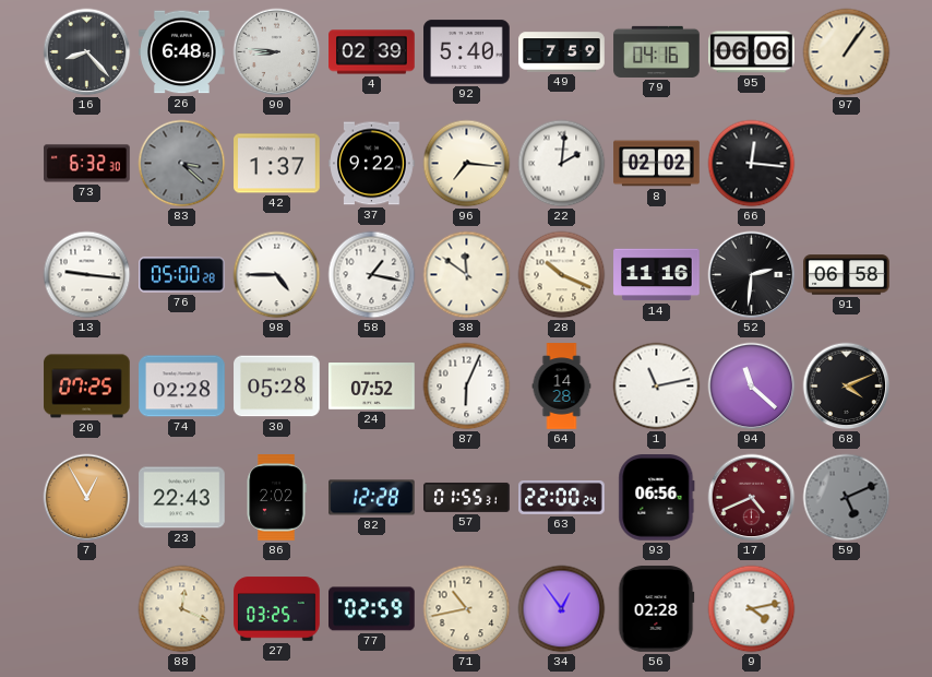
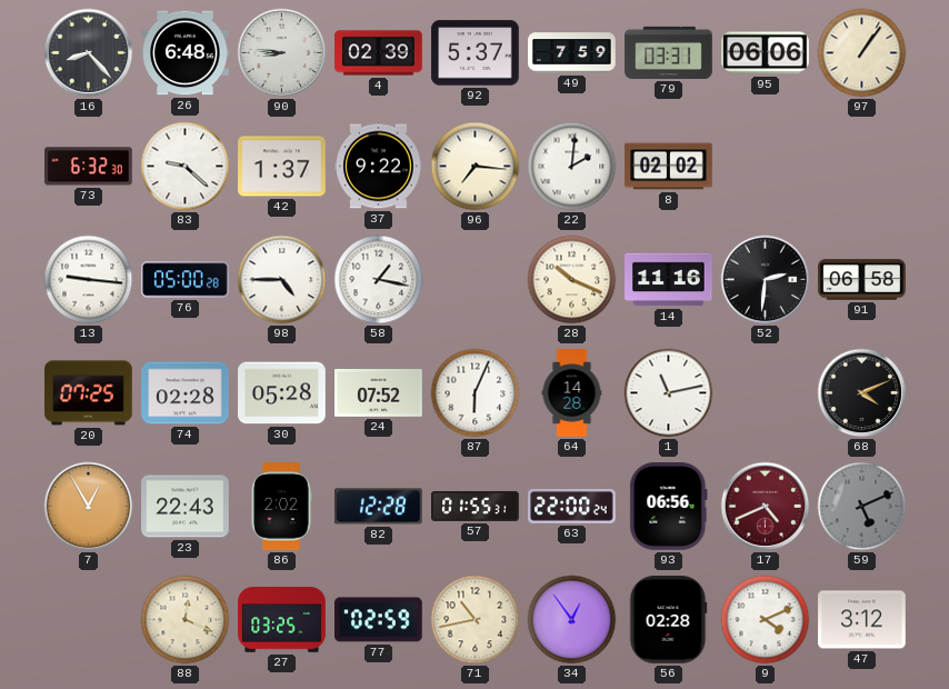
92: 5:40 -> 5:37 (476, 53)
79: 04:16 -> 03:31 (669, 52)
83: 3:22 -> 9:22 (186, 167)
83 dial: grey -> white (186, 167)
66: 12:16 -> none (752, 164)
38: 11:51 -> none (467, 275)
94: 11:22 -> none (752, 387)
9: 4:13 -> 4:11 (766, 620)
47: none -> 3:12 (862, 620)
